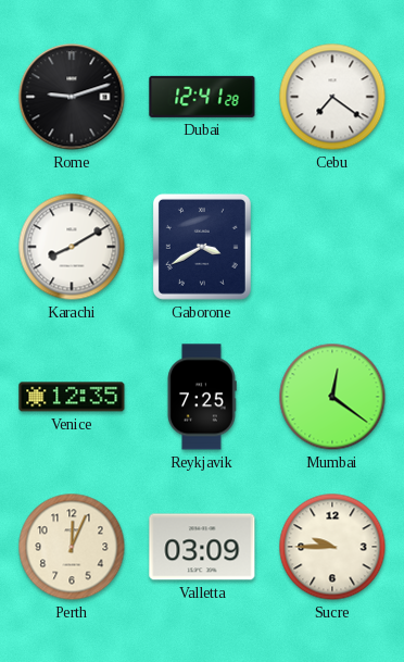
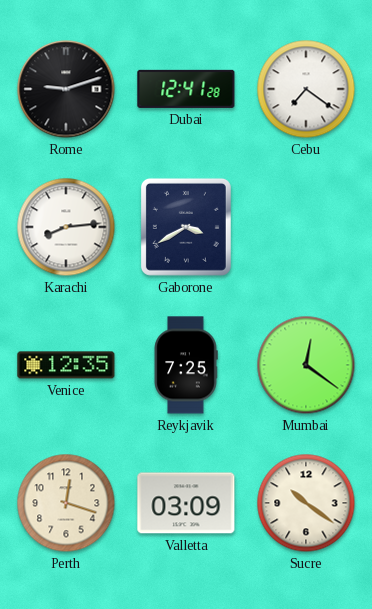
Karachi: 8:10 -> 8:14 (66, 227)
Perth: 12:04 -> 12:18 (66, 503)
Sucre: 9:45 -> 10:21 (306, 503)
